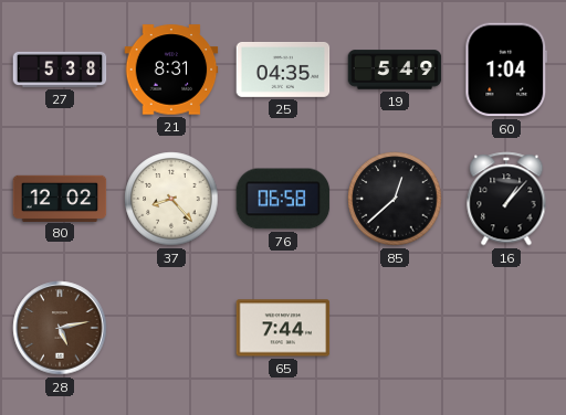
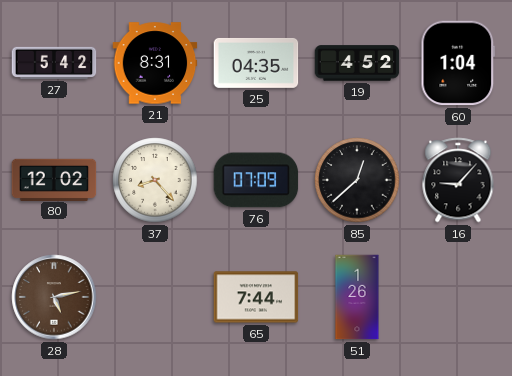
27: 5:38 -> 5:42 (54, 63)
19: 5:49 -> 4:52 (357, 63)
76: 06:58 -> 07:09 (256, 180)
16: 1:07 -> 9:07 (458, 180)
51: none -> 1:26 (357, 297)
